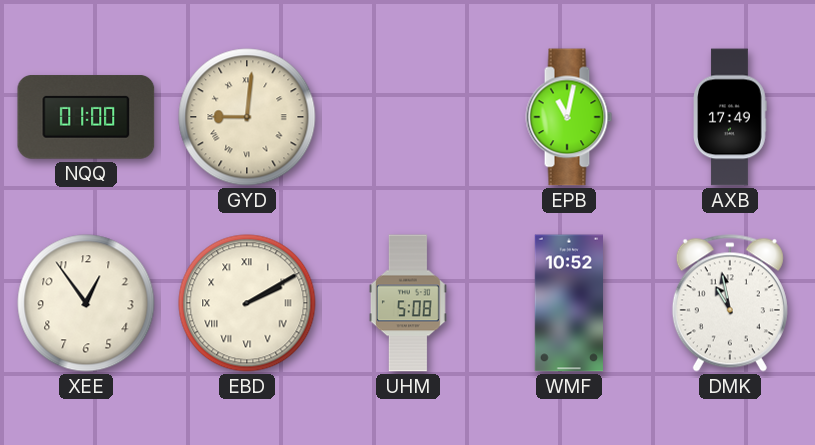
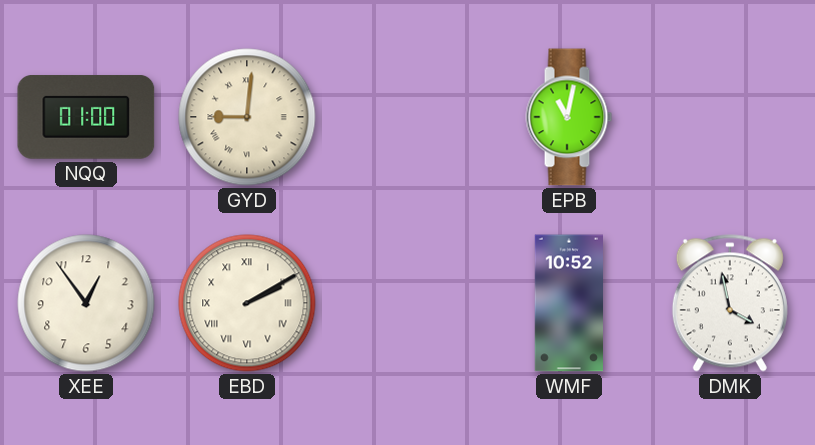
AXB: 17:49 -> none (730, 117)
UHM: 5:08 -> none (408, 303)
DMK: 10:58 -> 3:58 (730, 303)
